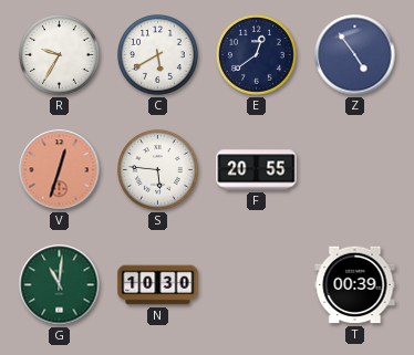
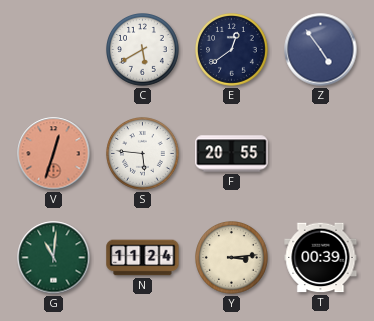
R: 9:35 -> none (60, 55)
N: 10:30 -> 11:24 (143, 258)
Y: none -> 3:14 (232, 258)
